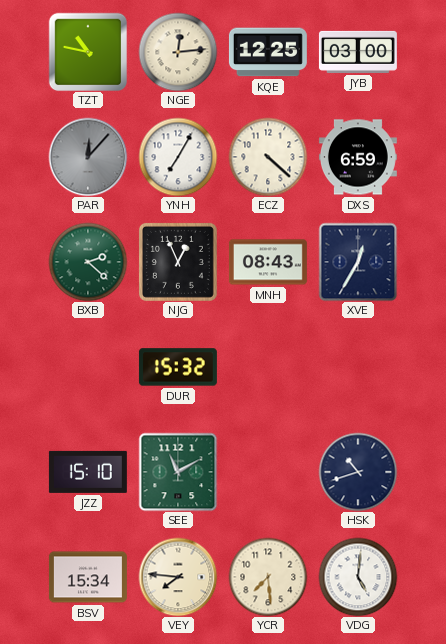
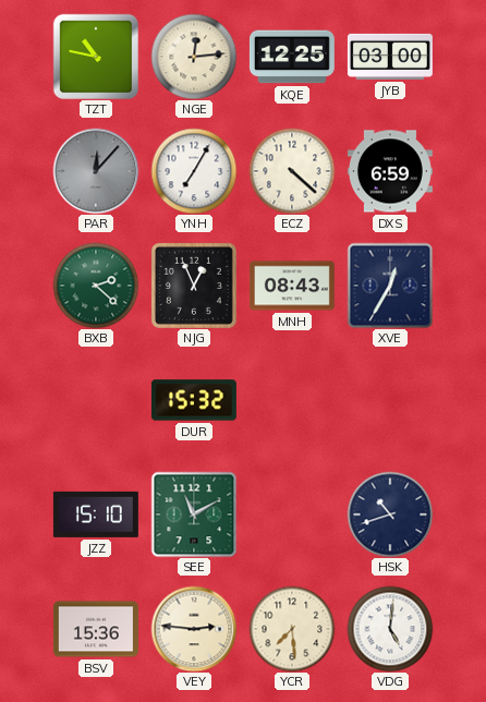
BSV: 15:34 -> 15:36 (96, 629)
VEY: 7:46 -> 2:46 (194, 629)
